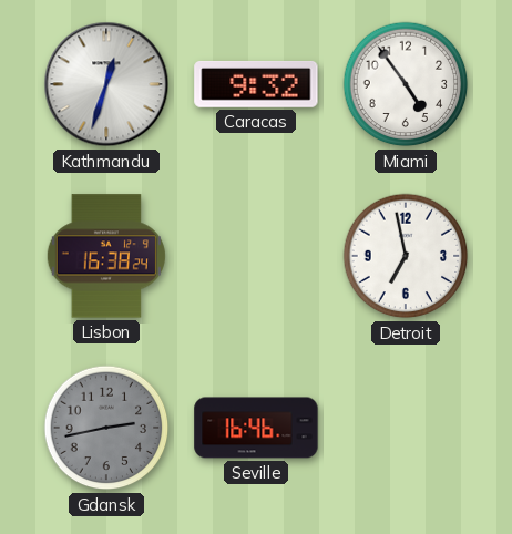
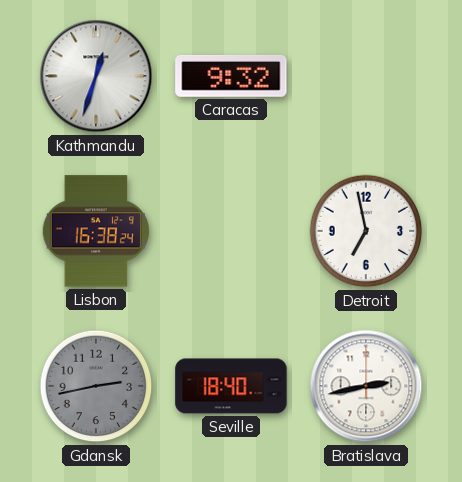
Miami: 4:54 -> none (406, 84)
Seville: 16:46 -> 18:40 (231, 386)
Bratislava: none -> 2:43 (366, 386)
